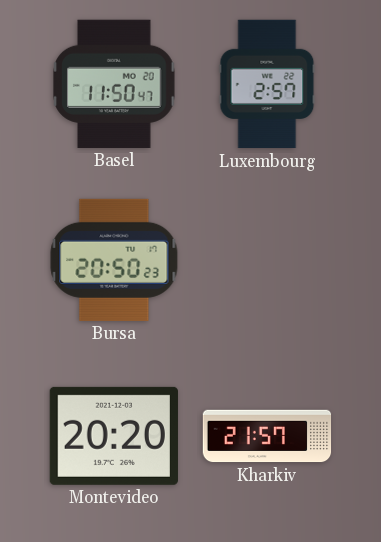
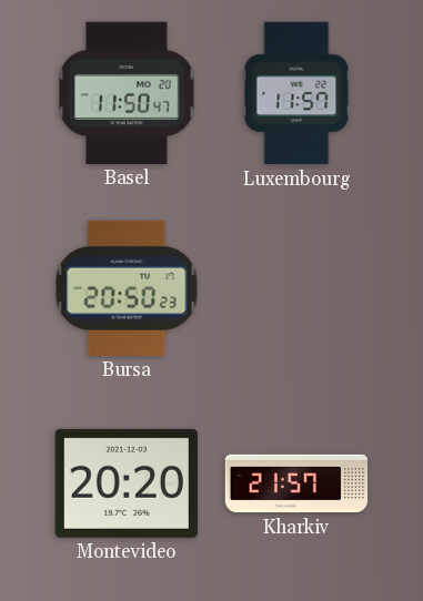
Luxembourg: 2:57 -> 11:57 (296, 93)
